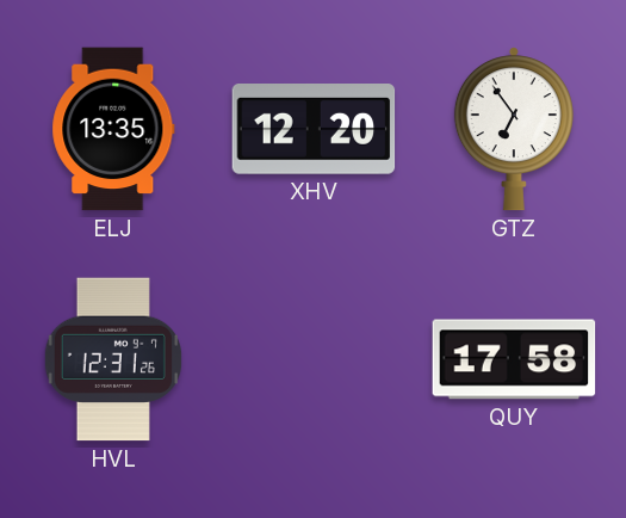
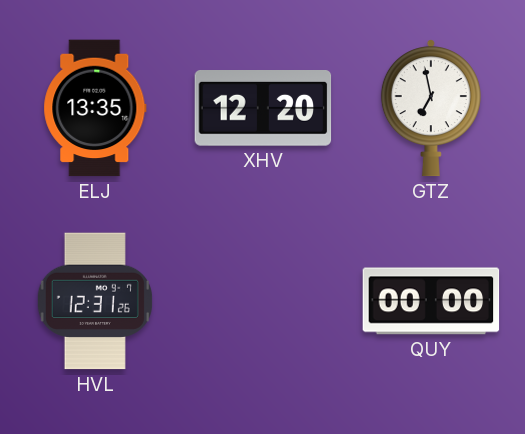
GTZ: 6:54 -> 6:58 (431, 108)
QUY: 17:58 -> 00:00 (431, 301)
